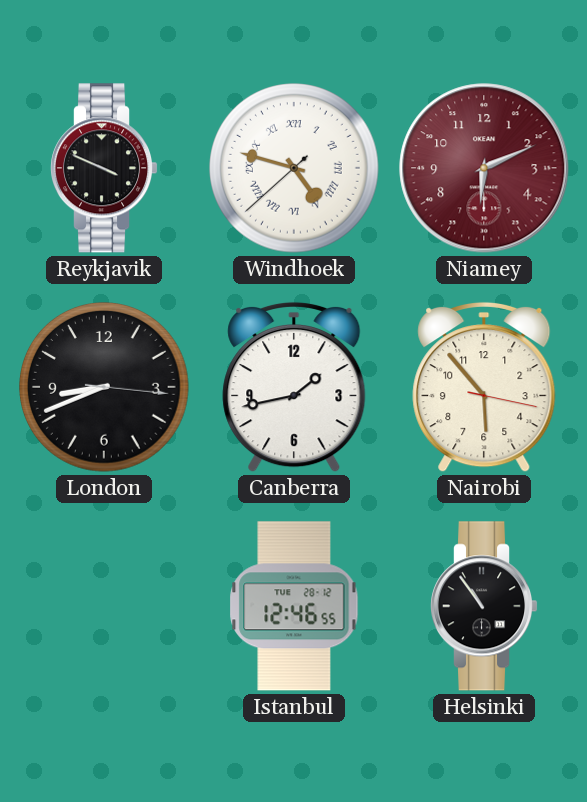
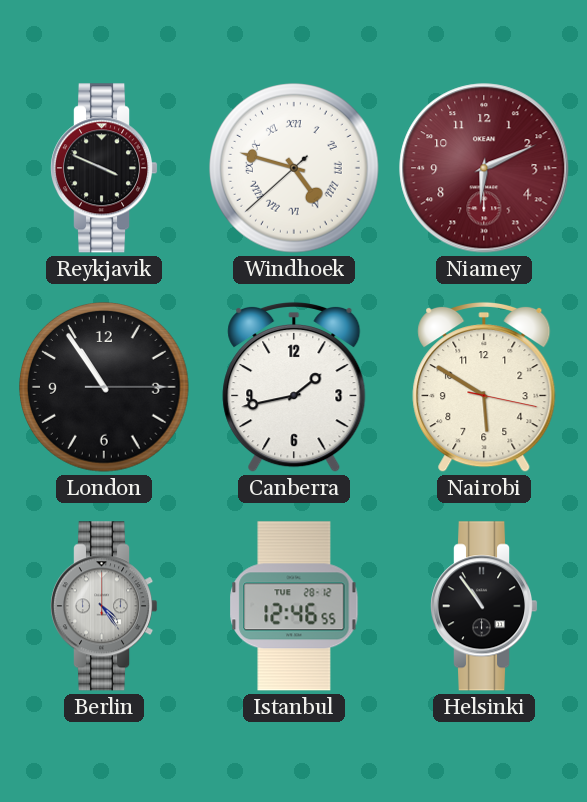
London: 8:41 -> 10:54 (105, 388)
Nairobi: 5:53 -> 5:50 (484, 387)
Berlin: none -> 4:24 (105, 606)
